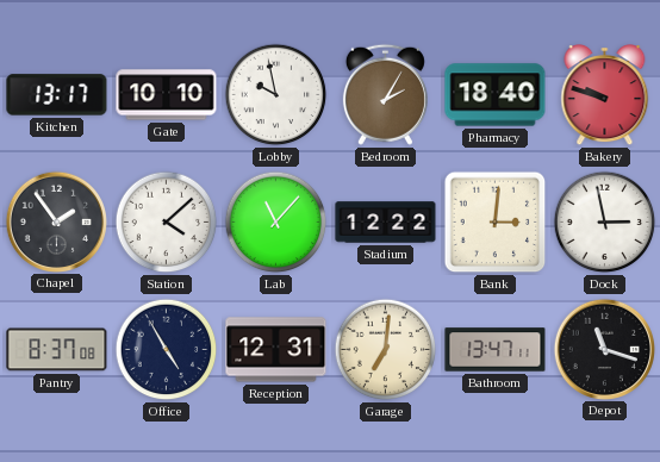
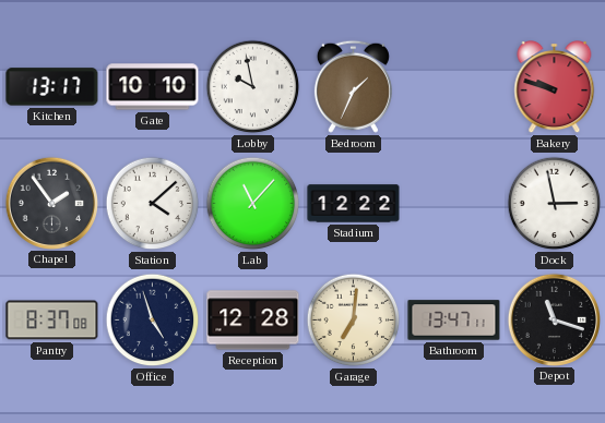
Bedroom: 2:05 -> 1:34 (353, 86)
Pharmacy: 18:40 -> none (496, 95)
Bank: 3:01 -> none (496, 223)
Office: 4:55 -> 4:57 (153, 321)
Reception: 12:31 -> 12:28 (253, 321)
